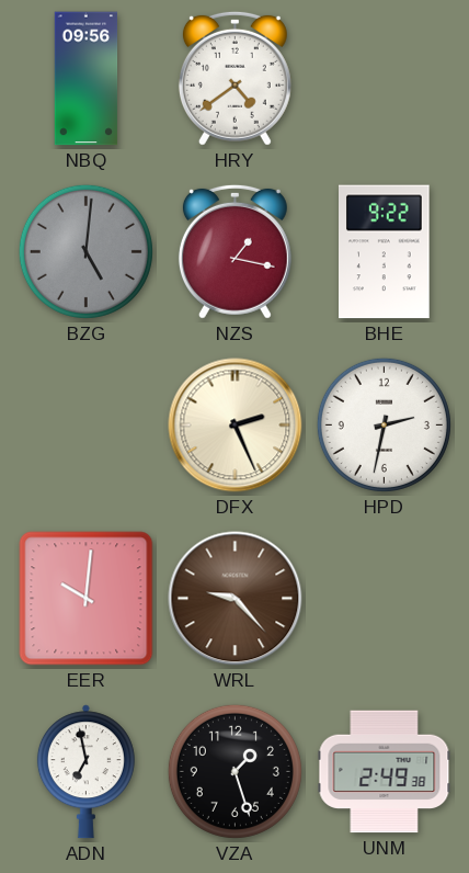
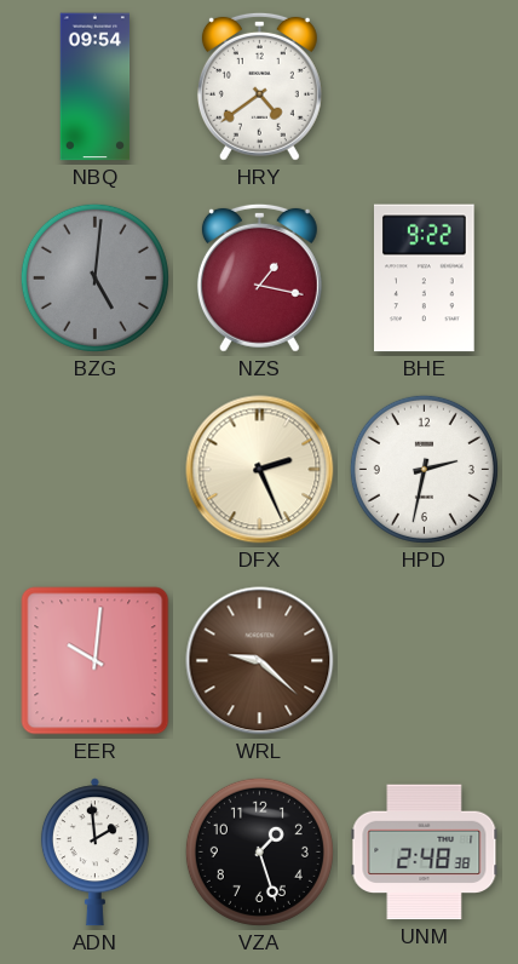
NBQ: 09:56 -> 09:54 (96, 87)
WRL: 9:23 -> 9:22 (260, 661)
ADN: 6:58 -> 1:59 (94, 853)
UNM: 2:49 -> 2:48 (425, 853)
